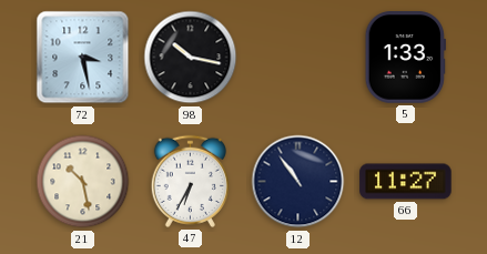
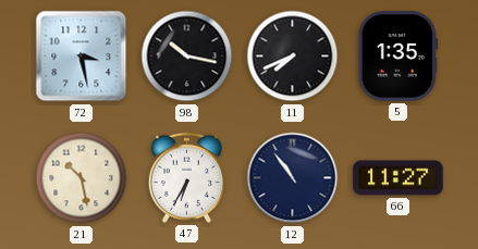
11: none -> 7:41 (293, 57)
5: 1:33 -> 1:35 (397, 57)
